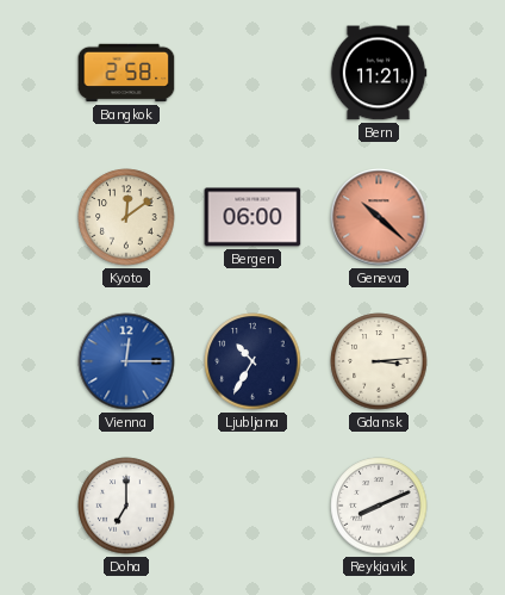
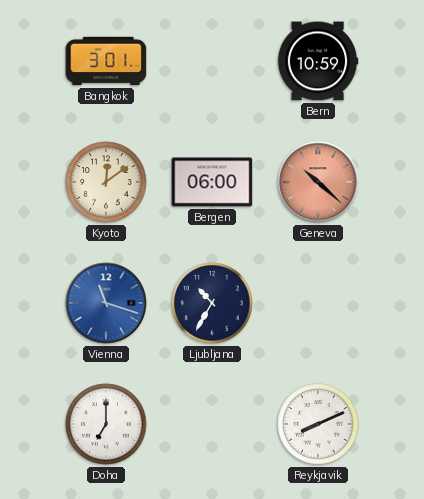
Bangkok: 2:58 -> 3:01 (106, 61)
Bern: 11:21 -> 10:59 (318, 61)
Vienna: 12:15 -> 11:18 (106, 303)
Gdansk: 3:14 -> none (379, 361)
